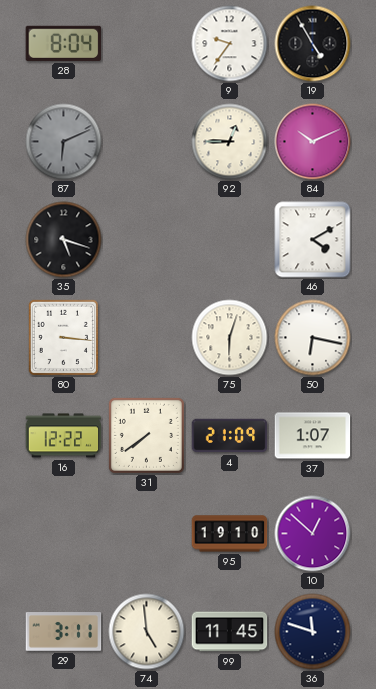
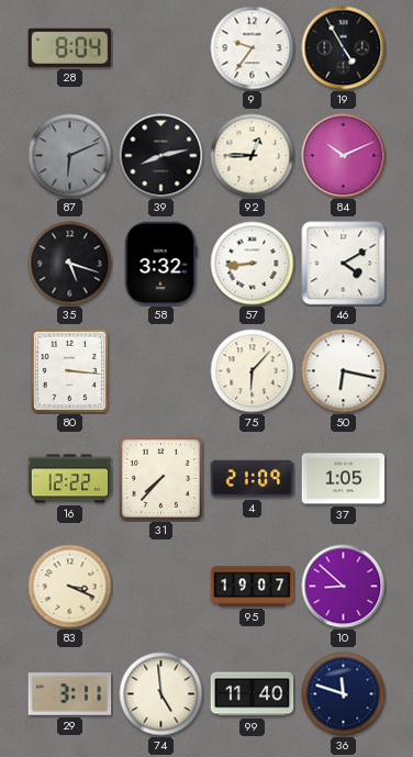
39: none -> 8:13 (161, 156)
58: none -> 3:32 (161, 264)
57: none -> 8:44 (253, 264)
75: 6:03 -> 6:07 (253, 371)
31: 7:39 -> 7:37 (160, 478)
37: 1:07 -> 1:05 (344, 479)
83: none -> 3:19 (70, 587)
95: 19:10 -> 19:07 (253, 587)
10: 12:52 -> 8:52 (344, 587)
99: 11:45 -> 11:40 (253, 694)
